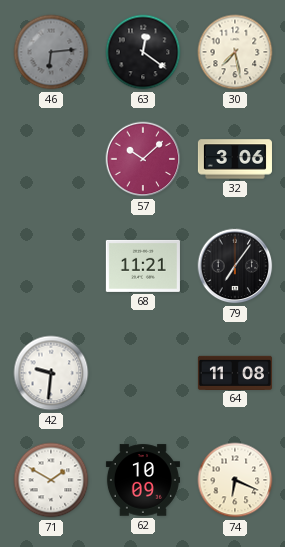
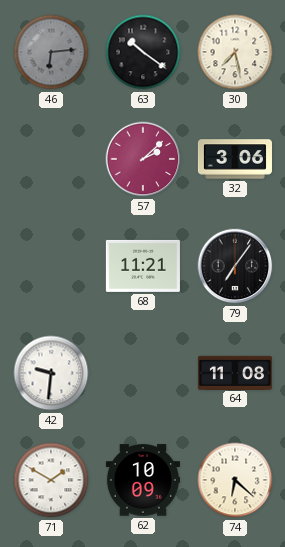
63: 12:21 -> 10:21 (143, 52)
57: 10:08 -> 2:08 (143, 159)
74: 6:19 -> 6:22 (235, 480)
